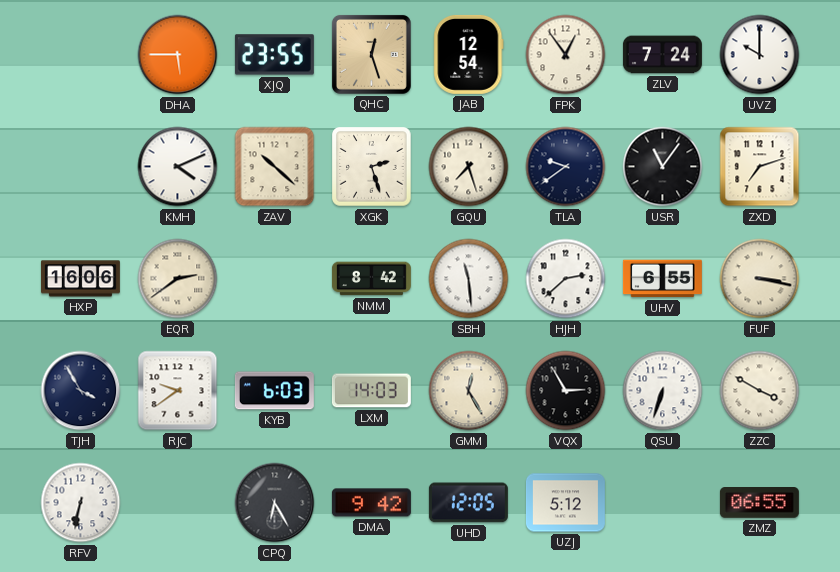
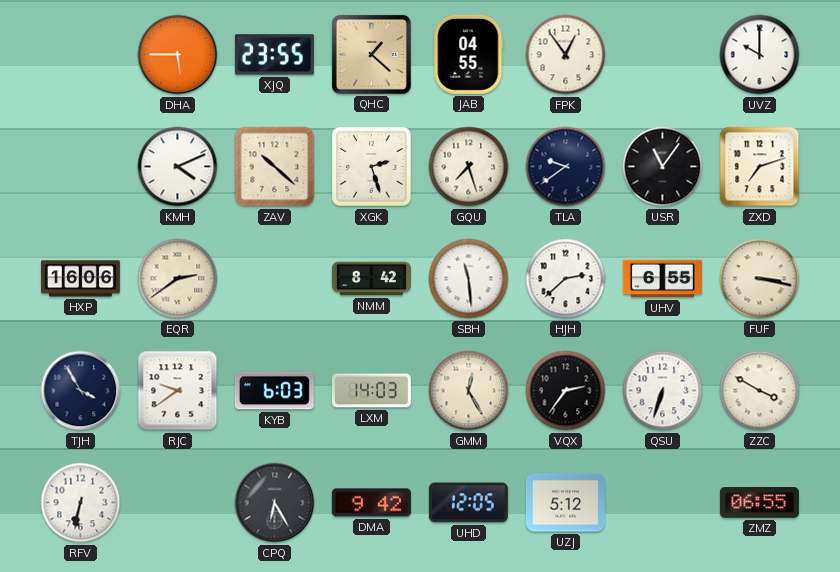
QHC: 12:27 -> 1:22 (371, 54)
JAB: 12:54 -> 04:55 (469, 54)
ZLV: 7:24 -> none (662, 55)
VQX: 2:55 -> 2:36 (566, 391)
